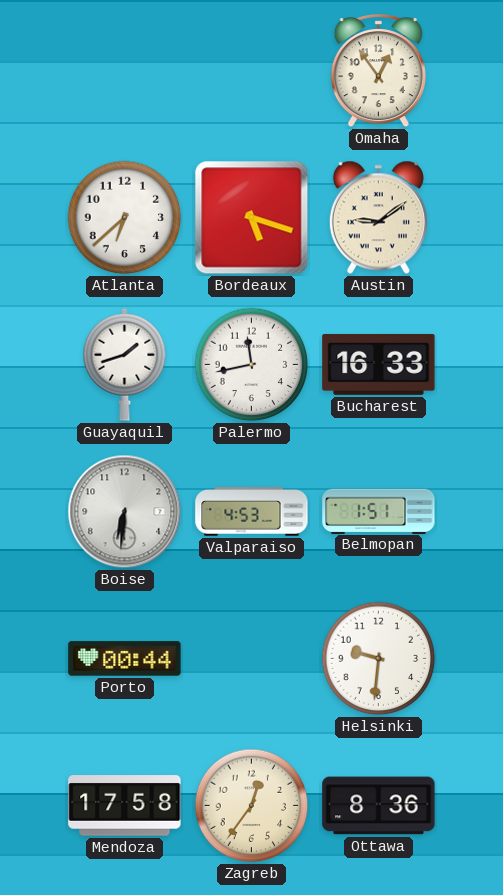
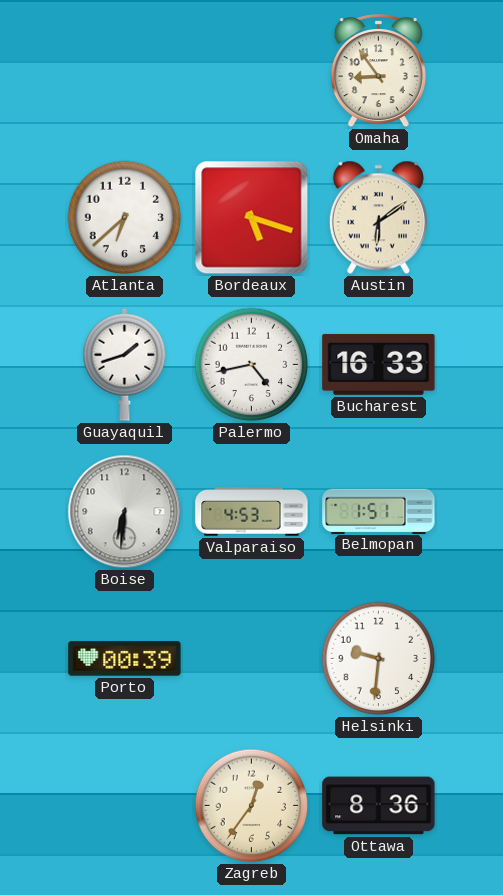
Omaha: 12:54 -> 8:54 (378, 72)
Austin: 9:09 -> 6:09 (378, 218)
Palermo: 11:43 -> 4:43 (252, 365)
Porto: 00:44 -> 00:39 (125, 659)
Mendoza: 17:58 -> none (125, 806)
